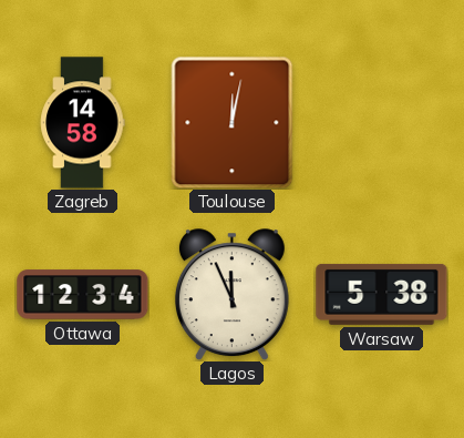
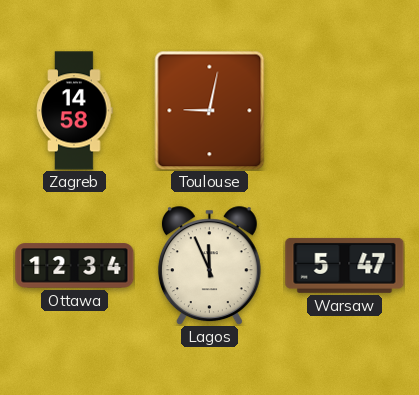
Toulouse: 12:02 -> 9:02 (210, 110)
Warsaw: 5:38 -> 5:47 (345, 265)
